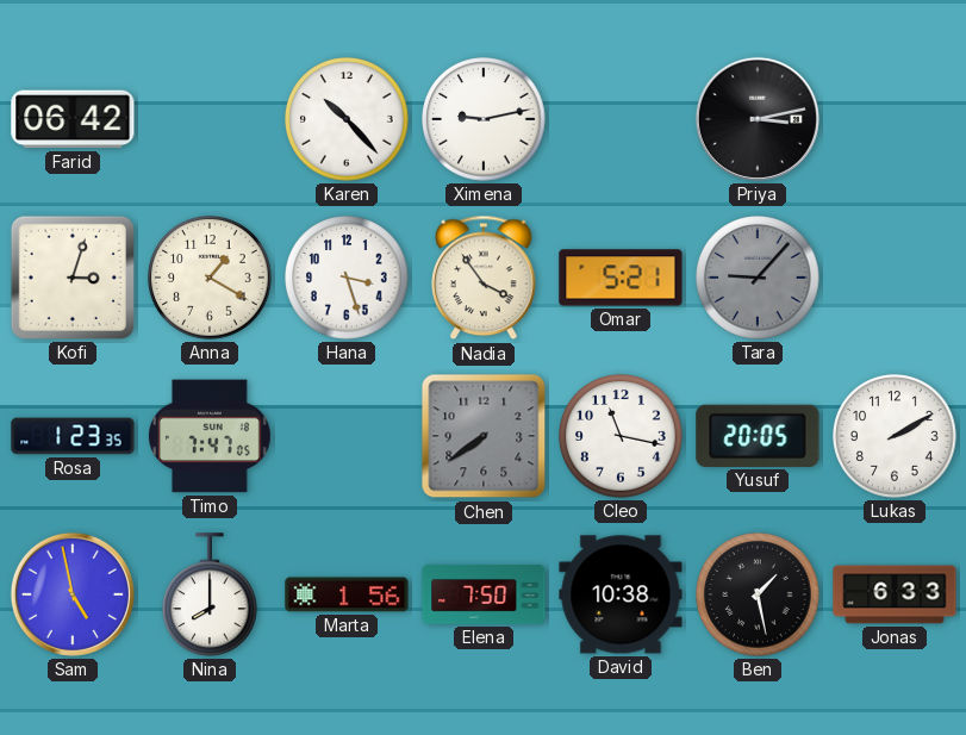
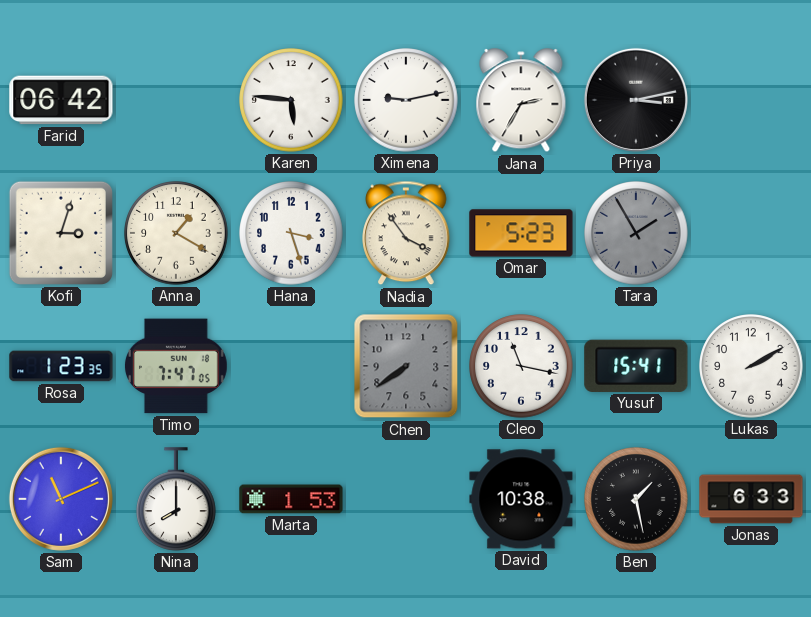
Karen: 10:23 -> 5:46 (291, 100)
Jana: none -> 2:35 (521, 101)
Omar: 5:21 -> 5:23 (521, 233)
Tara: 9:07 -> 1:55 (636, 233)
Yusuf: 20:05 -> 15:41 (636, 366)
Sam: 4:58 -> 11:11 (61, 499)
Marta: 1:56 -> 1:53 (291, 499)
Elena: 7:50 -> none (484, 594)
